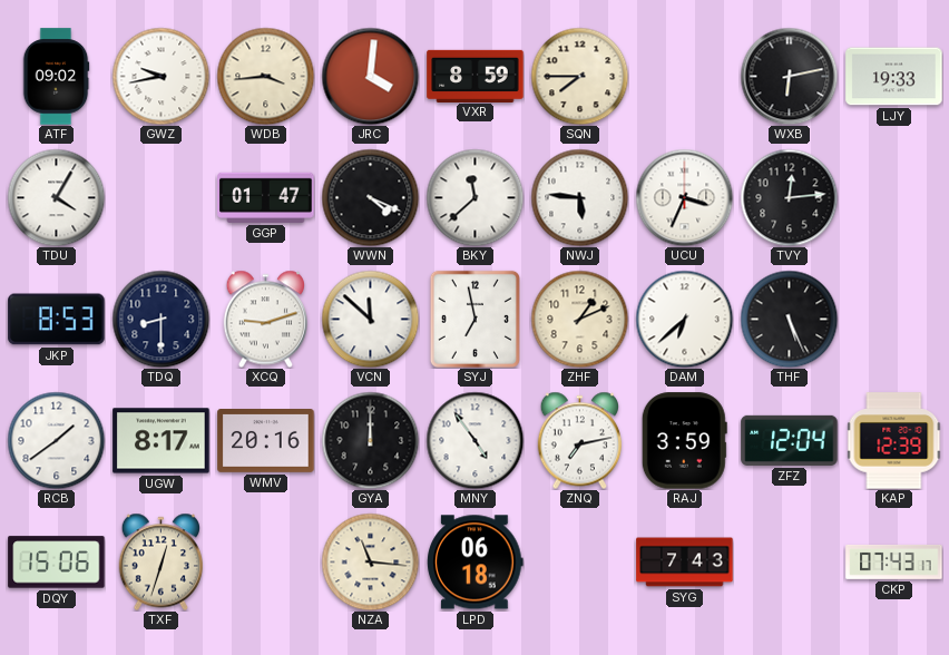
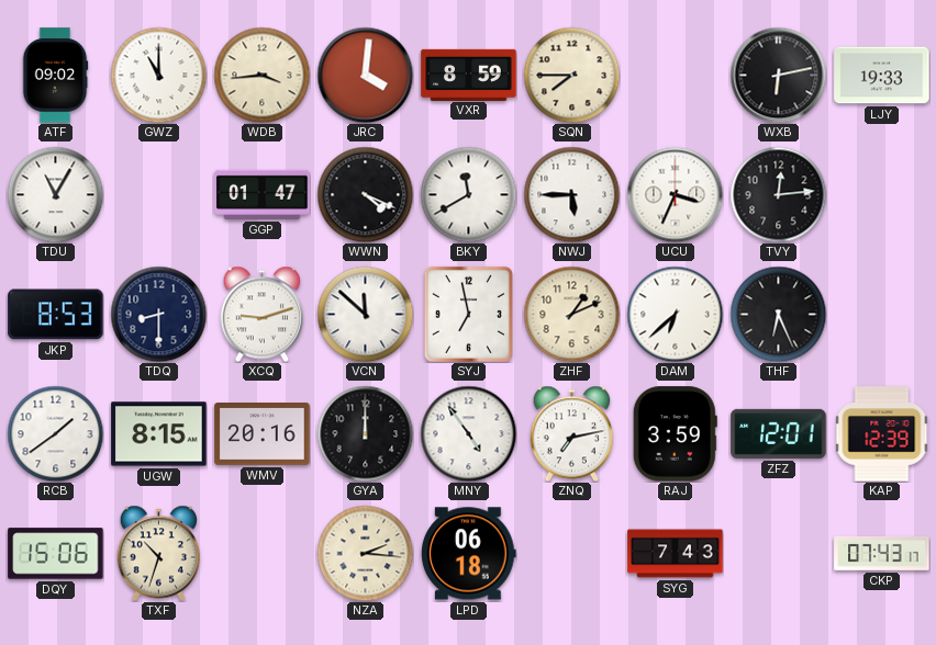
GWZ: 9:43 -> 11:00 (158, 75)
TDU: 4:05 -> 11:05 (55, 194)
BKY: 11:38 -> 11:40 (468, 194)
NWJ: 5:46 -> 5:45 (571, 194)
THF: 5:26 -> 6:26 (778, 314)
UGW: 8:17 -> 8:15 (159, 434)
ZFZ: 12:04 -> 12:01 (779, 433)
TXF: 12:33 -> 10:33 (158, 553)
NZA: 11:16 -> 2:16 (365, 553)
